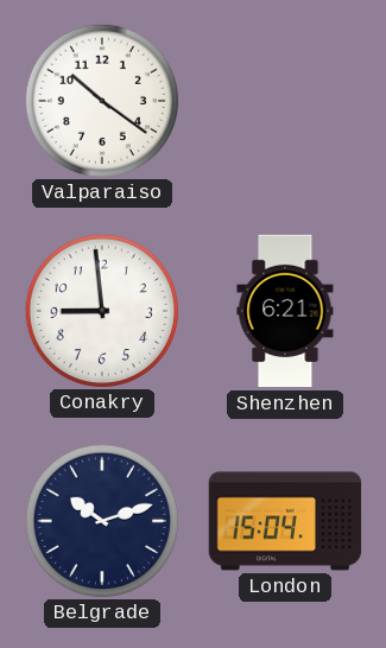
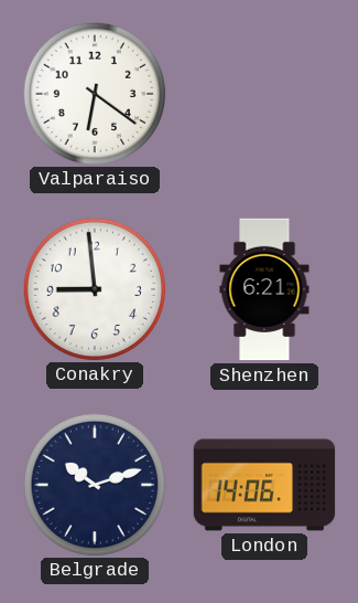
Valparaiso: 10:21 -> 6:21 (94, 93)
London: 15:04 -> 14:06 (264, 485)
